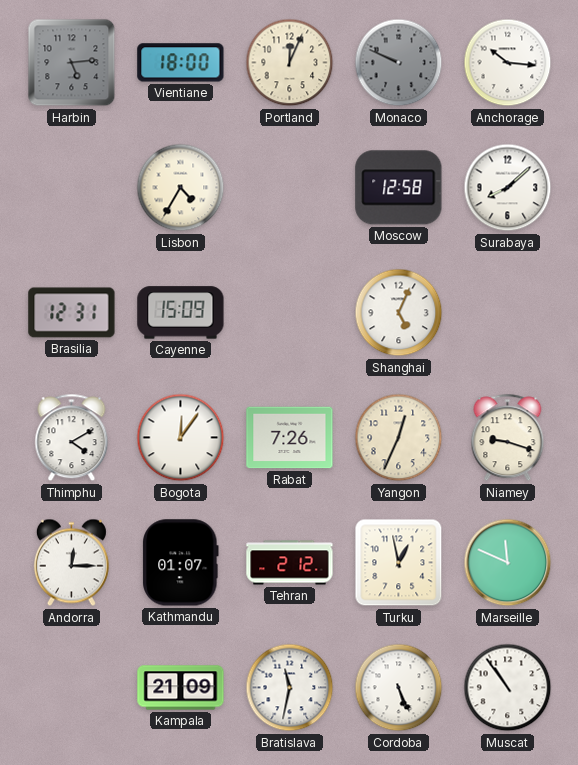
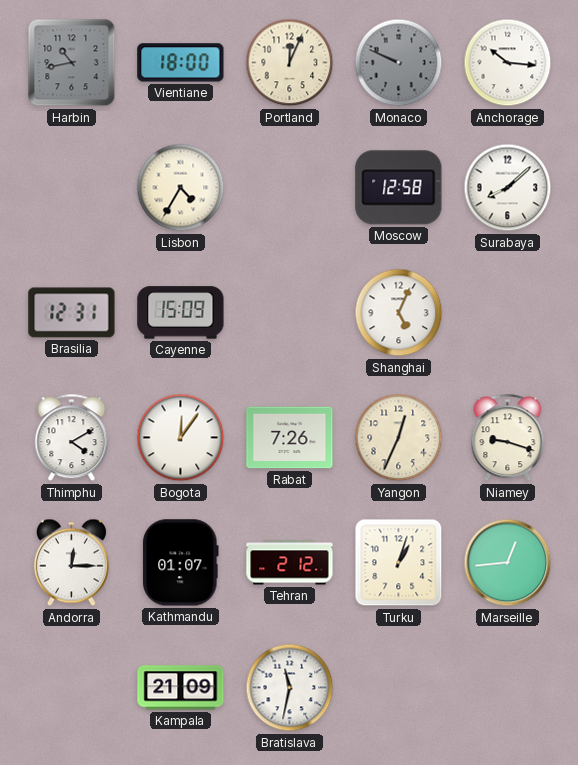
Harbin: 5:14 -> 10:43 (72, 63)
Turku: 12:58 -> 1:03 (399, 563)
Marseille: 11:49 -> 12:44 (508, 563)
Cordoba: 5:26 -> none (399, 688)
Muscat: 10:54 -> none (508, 688)
